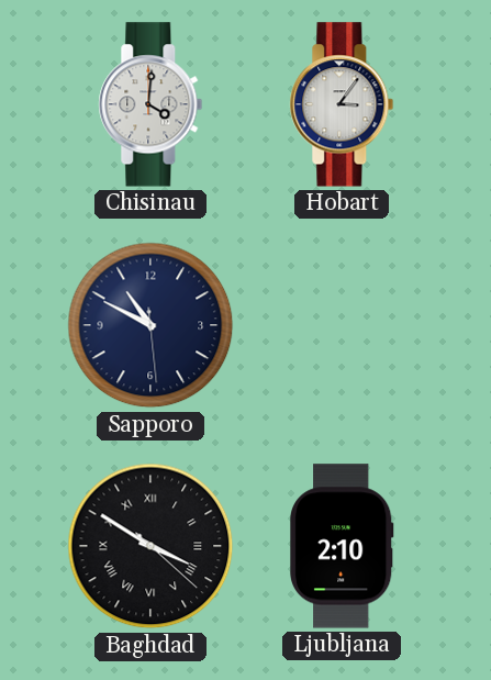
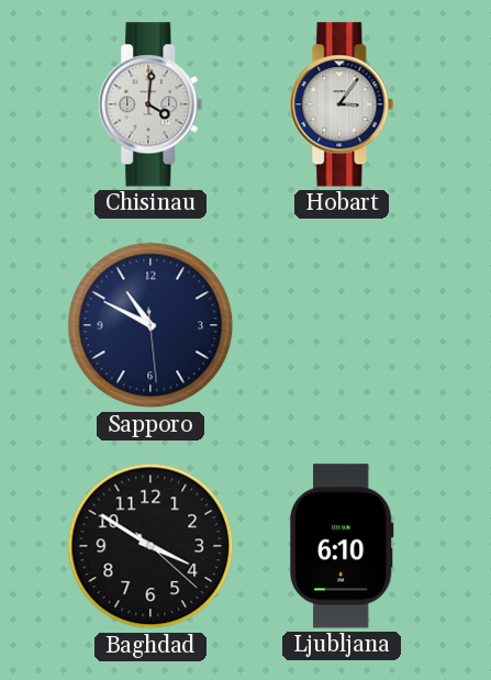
Baghdad numerals: Roman -> Arabic (150, 546)
Ljubljana: 2:10 -> 6:10 (343, 546)
